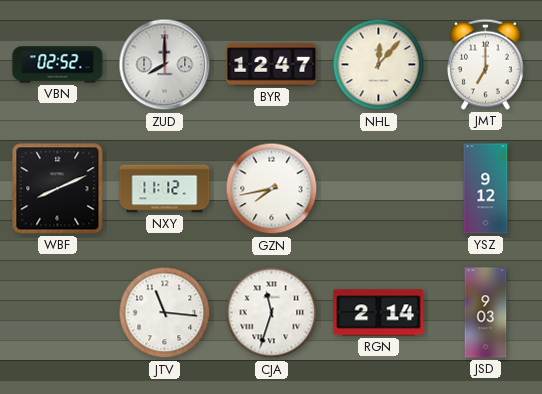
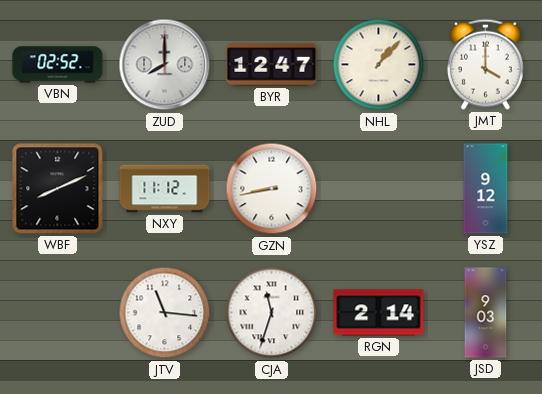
NHL: 12:07 -> 1:07 (379, 65)
JMT: 7:00 -> 4:00 (485, 64)
GZN: 7:43 -> 8:43 (272, 189)
